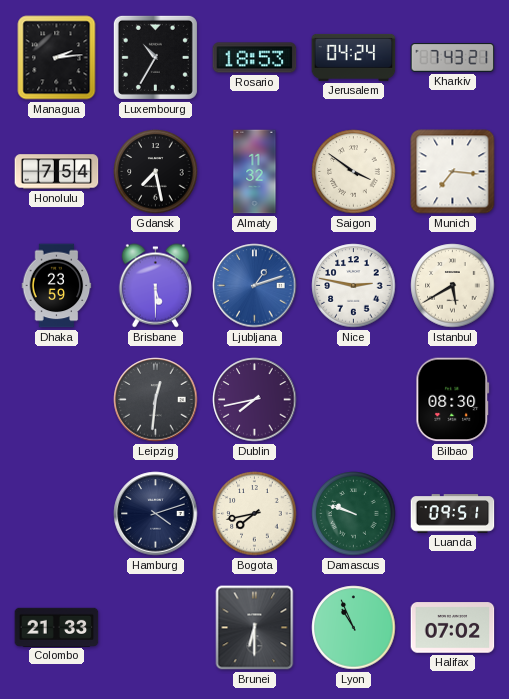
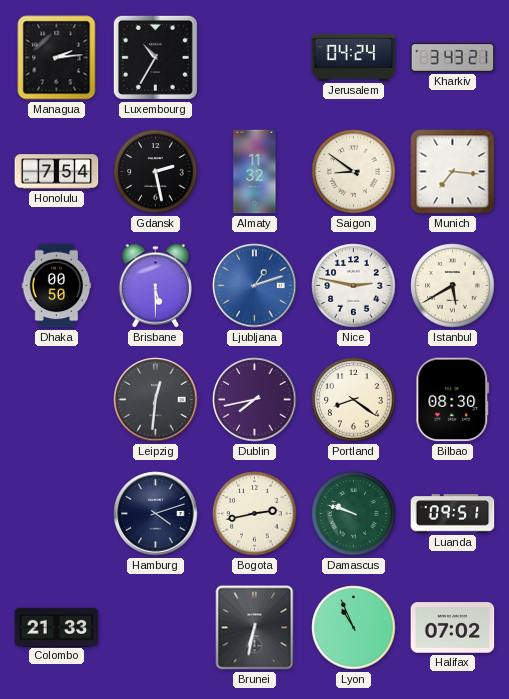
Rosario: 18:53 -> none (255, 58)
Kharkiv: 7:43 -> 3:43 (453, 58)
Gdansk: 7:28 -> 2:28 (156, 172)
Saigon: 3:51 -> 8:51 (354, 172)
Dhaka: 23:59 -> 00:50 (57, 286)
Portland: none -> 8:21 (354, 400)
Bogota: 7:43 -> 2:43 (255, 514)
Brunei: 6:30 -> 6:32 (255, 628)
